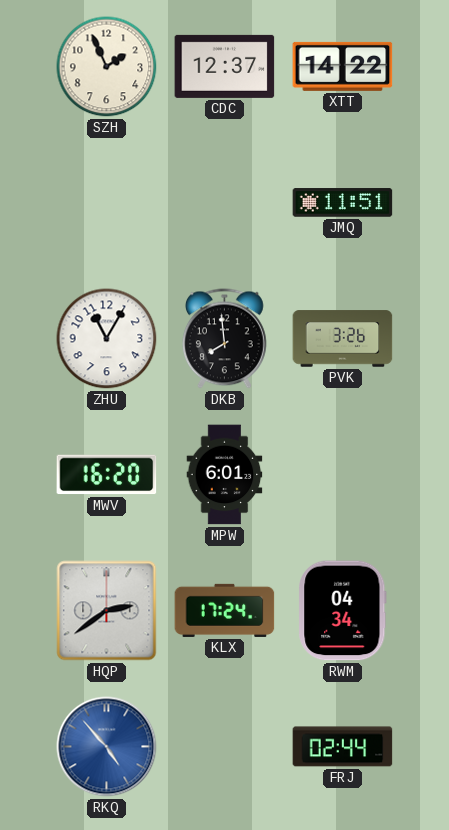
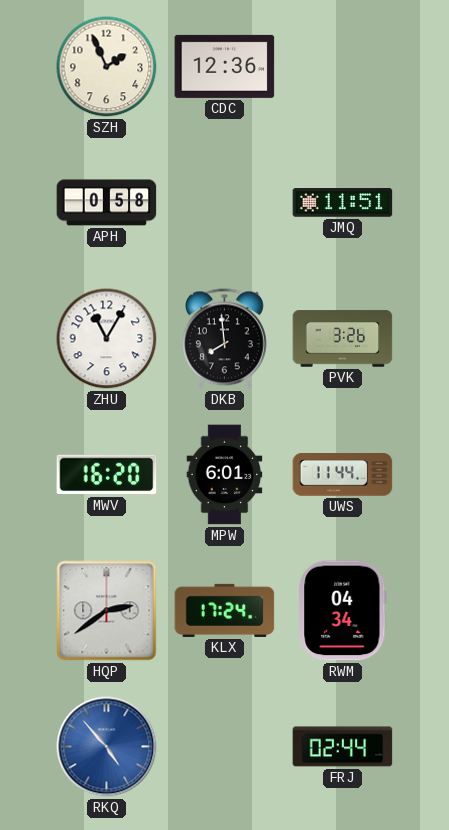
CDC: 12:37 -> 12:36 (225, 66)
XTT: 14:22 -> none (343, 66)
APH: none -> 0:58 (107, 203)
UWS: none -> 11:44 (343, 475)
